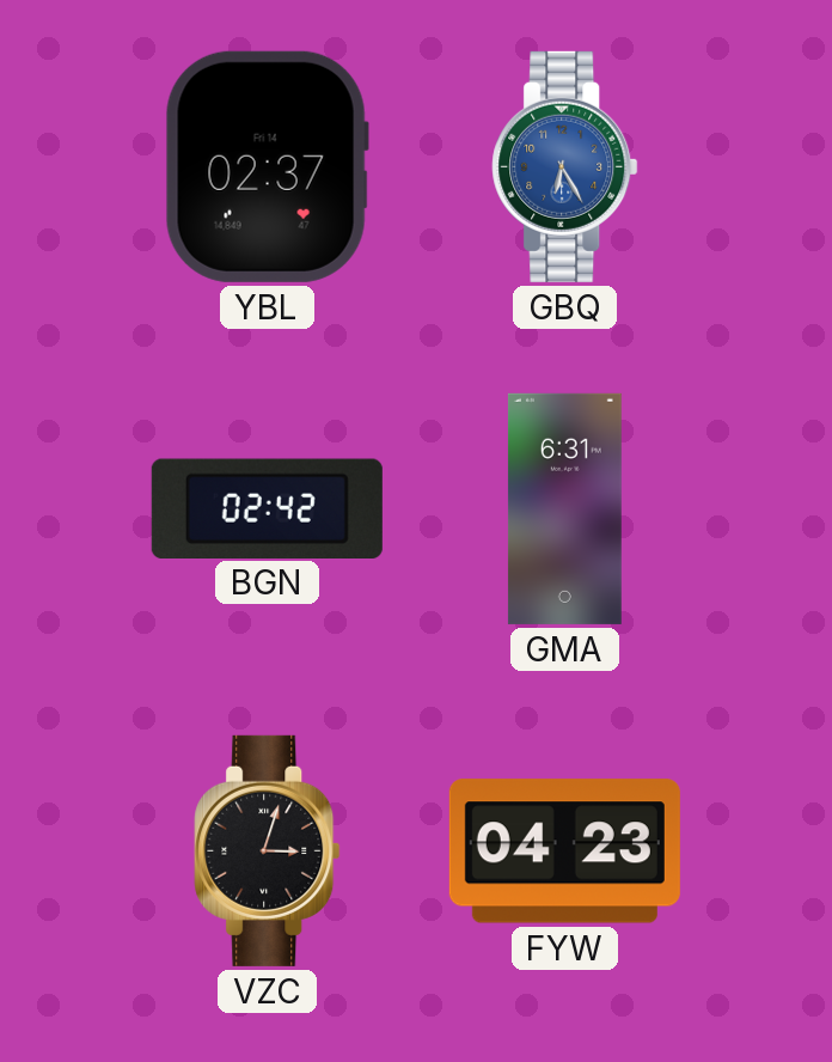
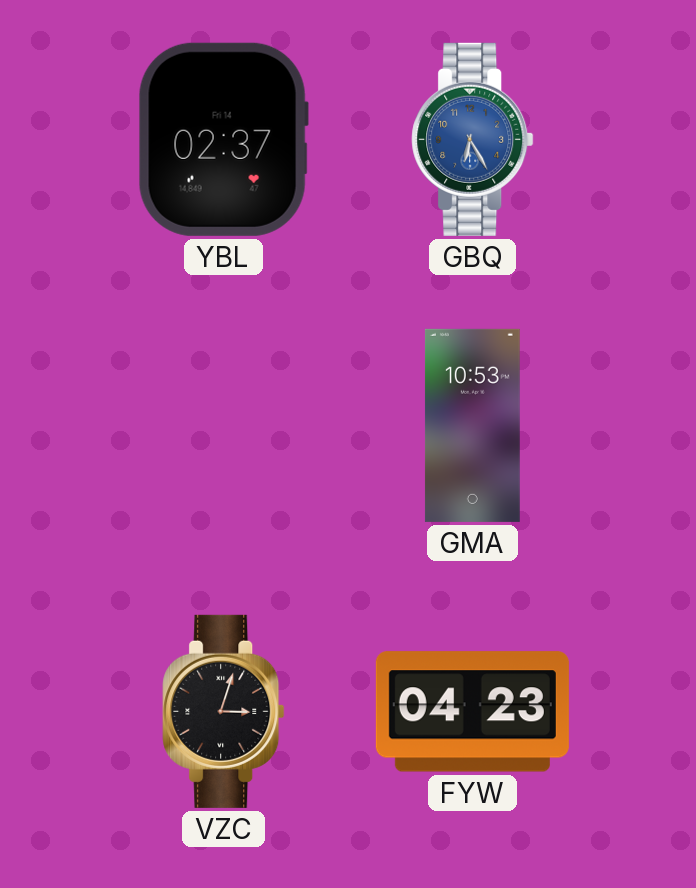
BGN: 02:42 -> none (267, 508)
GMA: 6:31 -> 10:53 (472, 425)
